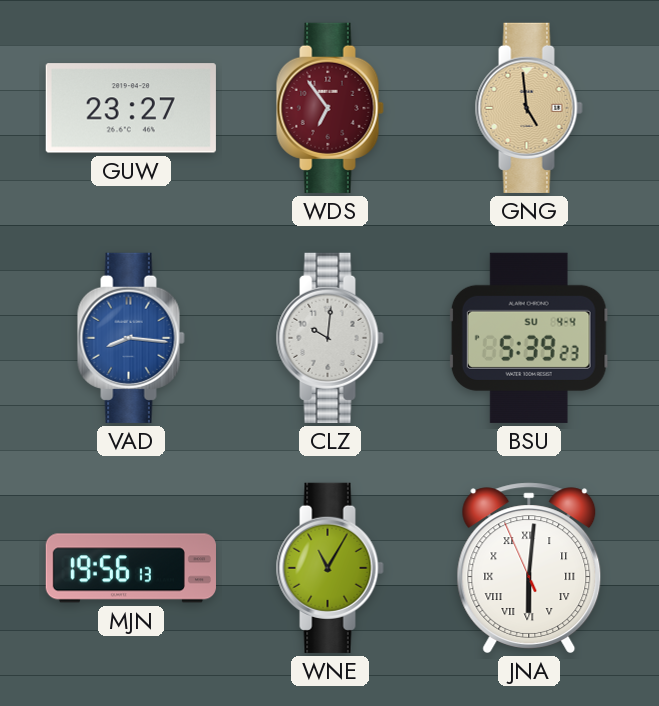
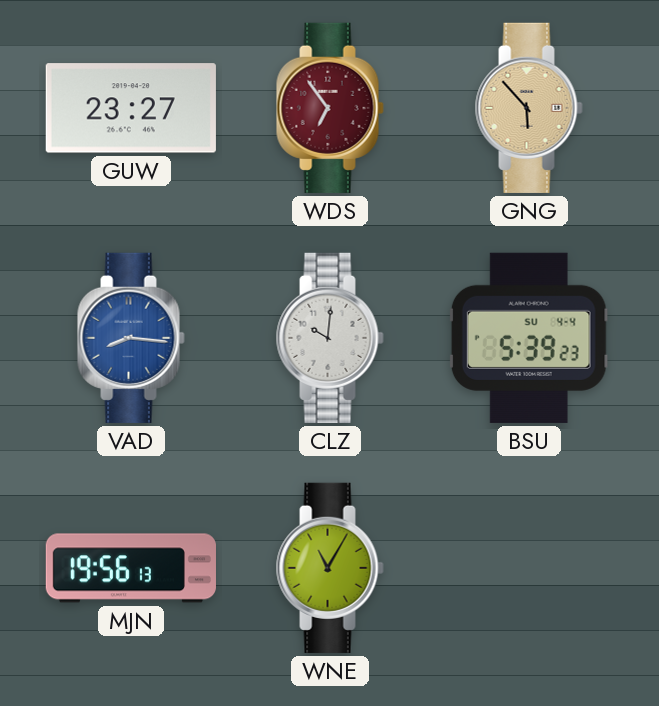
GNG: 4:59 -> 5:53 (529, 108)
JNA: 6:00 -> none (529, 568)
